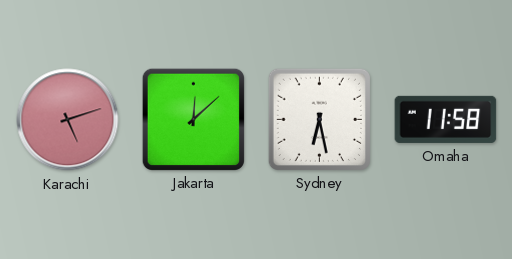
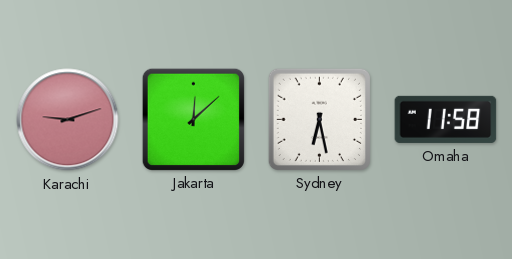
Karachi: 5:12 -> 9:12 (68, 120)
